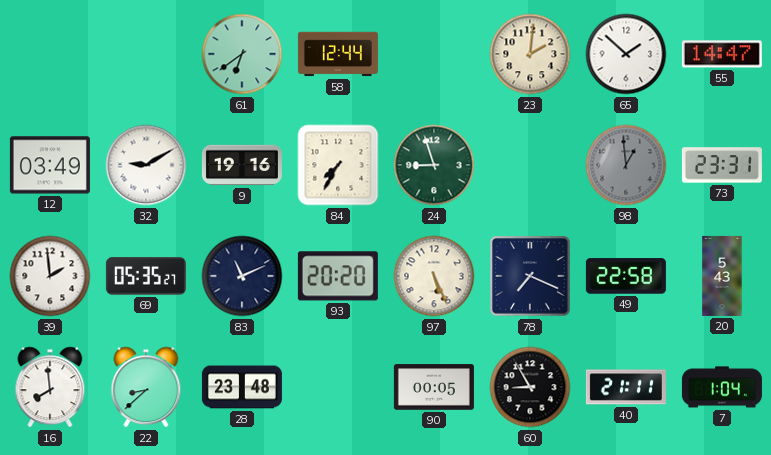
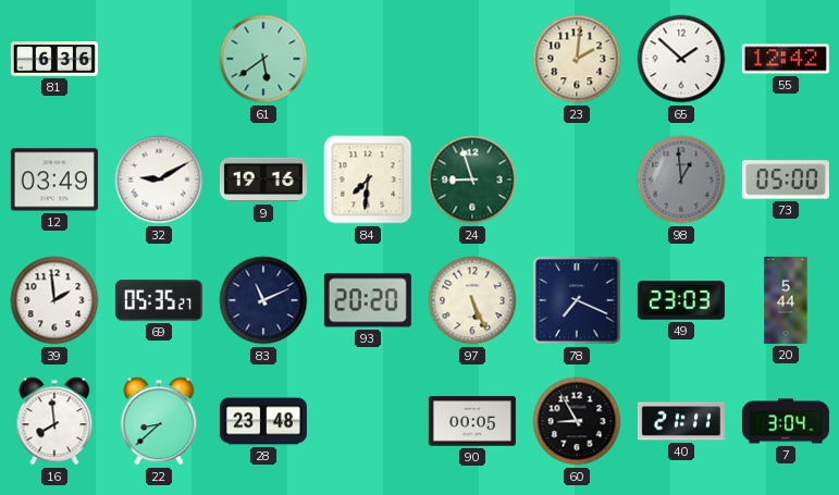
81: none -> 6:36 (54, 59)
61: 6:39 -> 5:39 (263, 59)
58: 12:44 -> none (338, 54)
55: 14:47 -> 12:42 (786, 59)
84: 7:35 -> 7:31 (368, 180)
73: 23:31 -> 05:00 (786, 180)
49: 22:58 -> 23:03 (681, 300)
20: 5:43 -> 5:44 (786, 300)
7: 1:04 -> 3:04 (786, 421)
